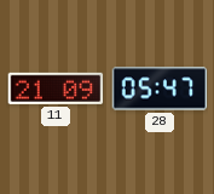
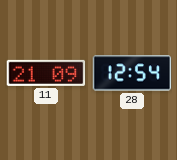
28: 05:47 -> 12:54 (132, 73)
